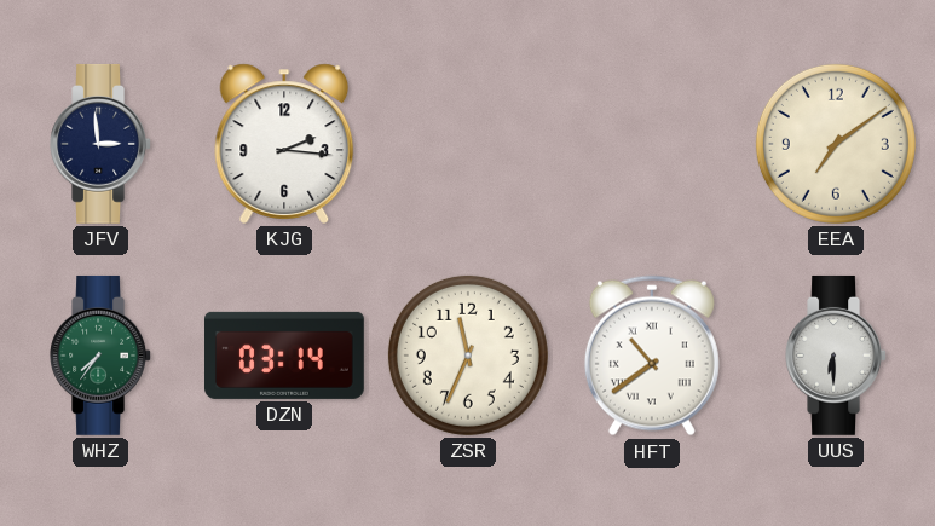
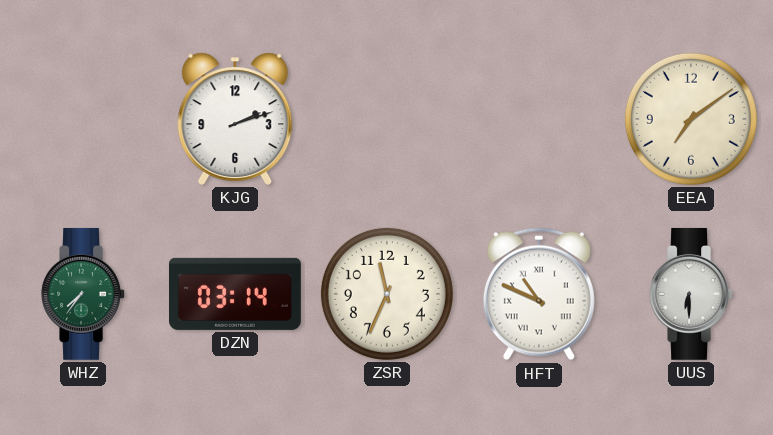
JFV: 2:59 -> none (100, 144)
KJG: 2:16 -> 2:12 (235, 119)
HFT: 10:39 -> 10:49 (539, 294)
